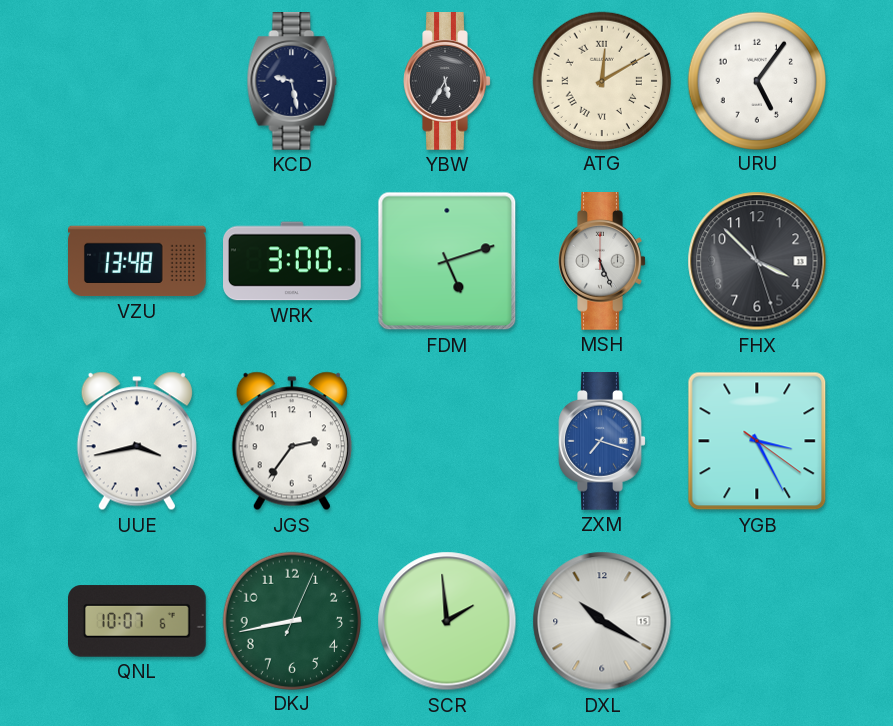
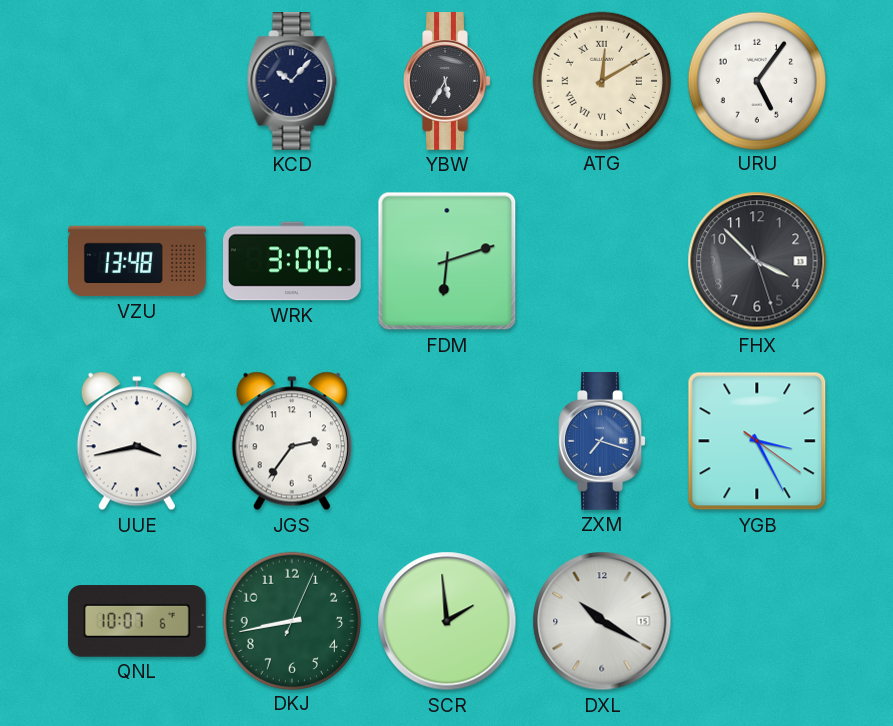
KCD: 9:28 -> 10:07 (292, 82)
FDM: 5:12 -> 6:12 (447, 261)
MSH: 5:26 -> none (602, 262)
